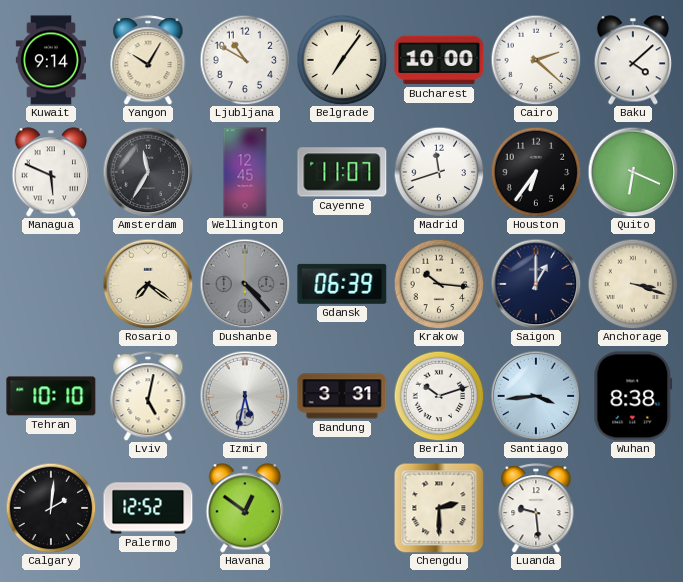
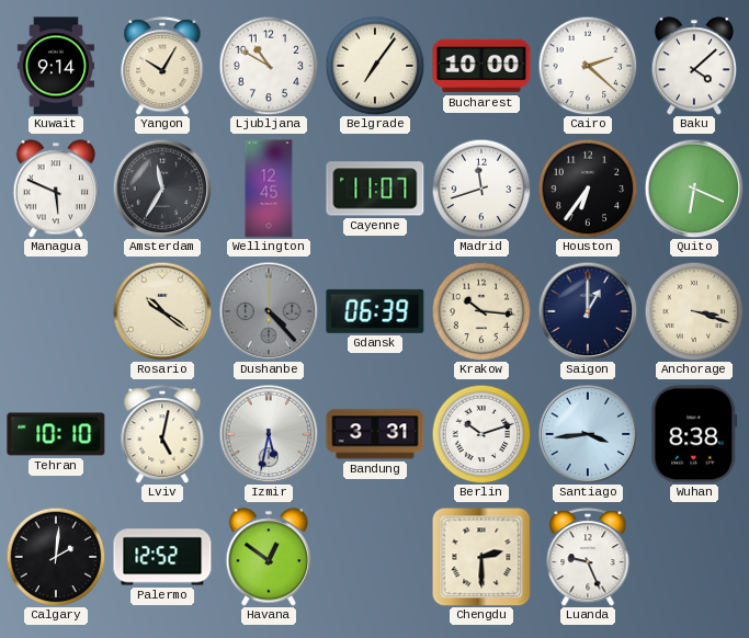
Rosario: 7:21 -> 10:21 (162, 311)
Luanda: 9:29 -> 9:26 (588, 557)
